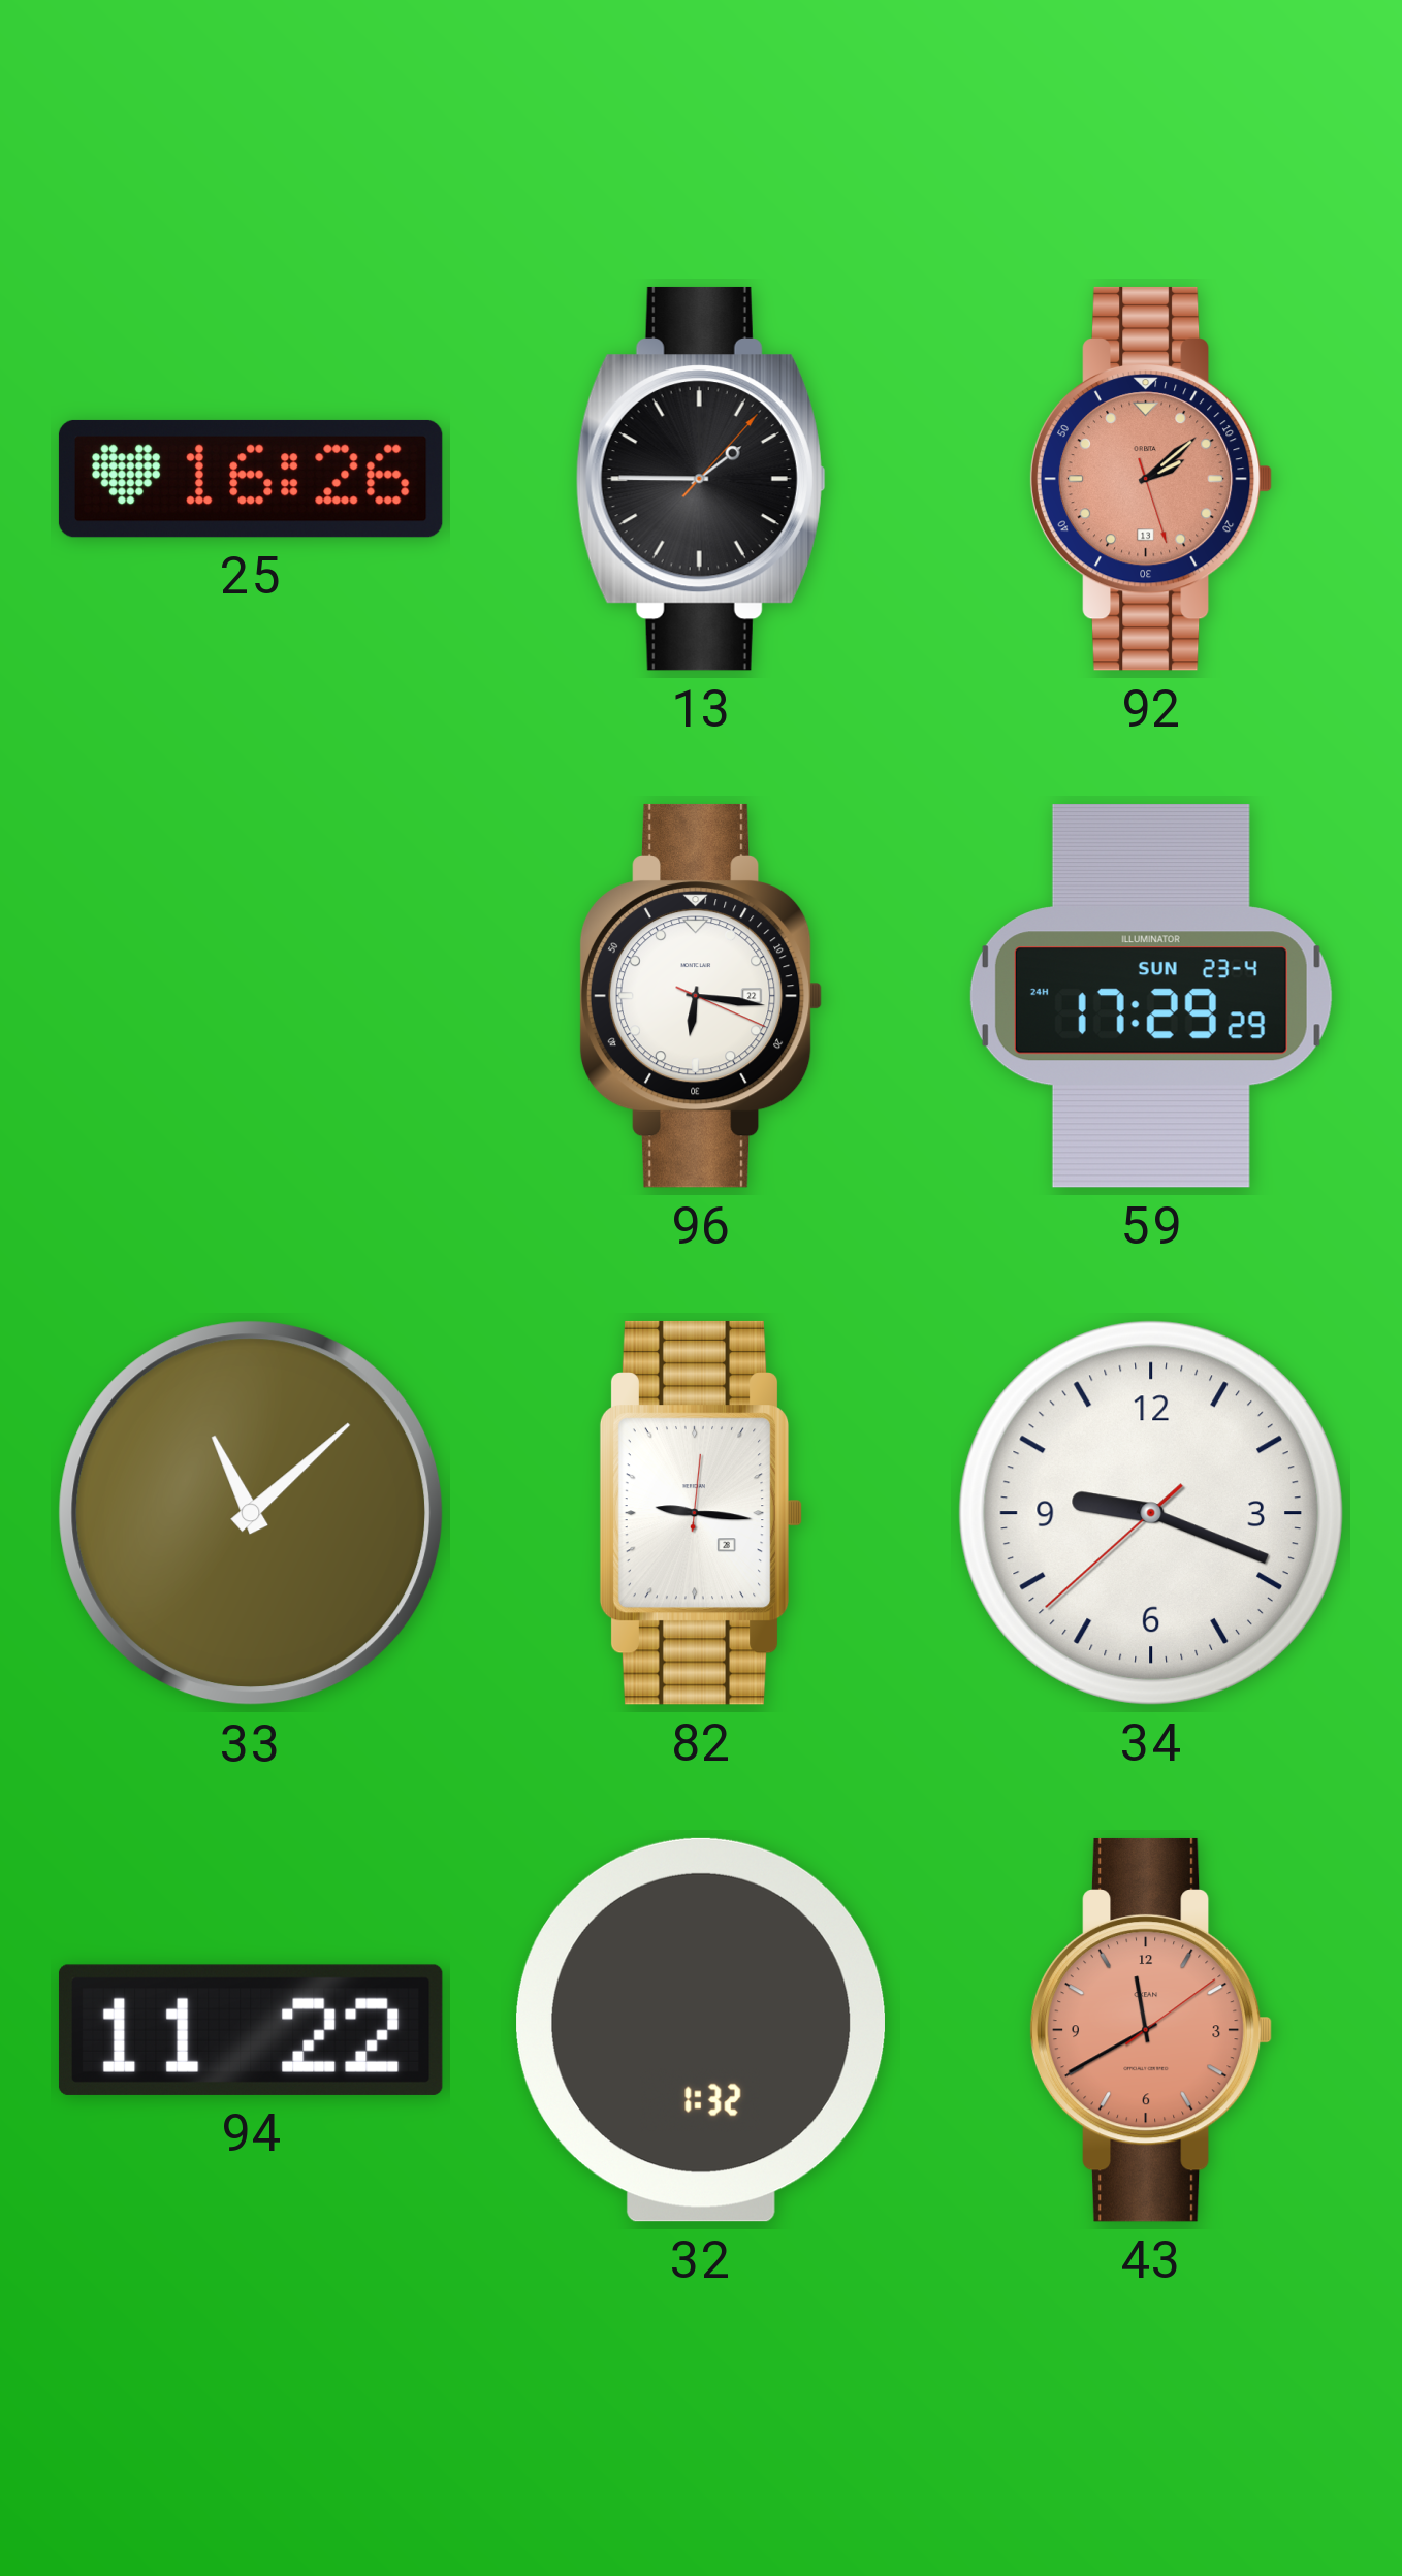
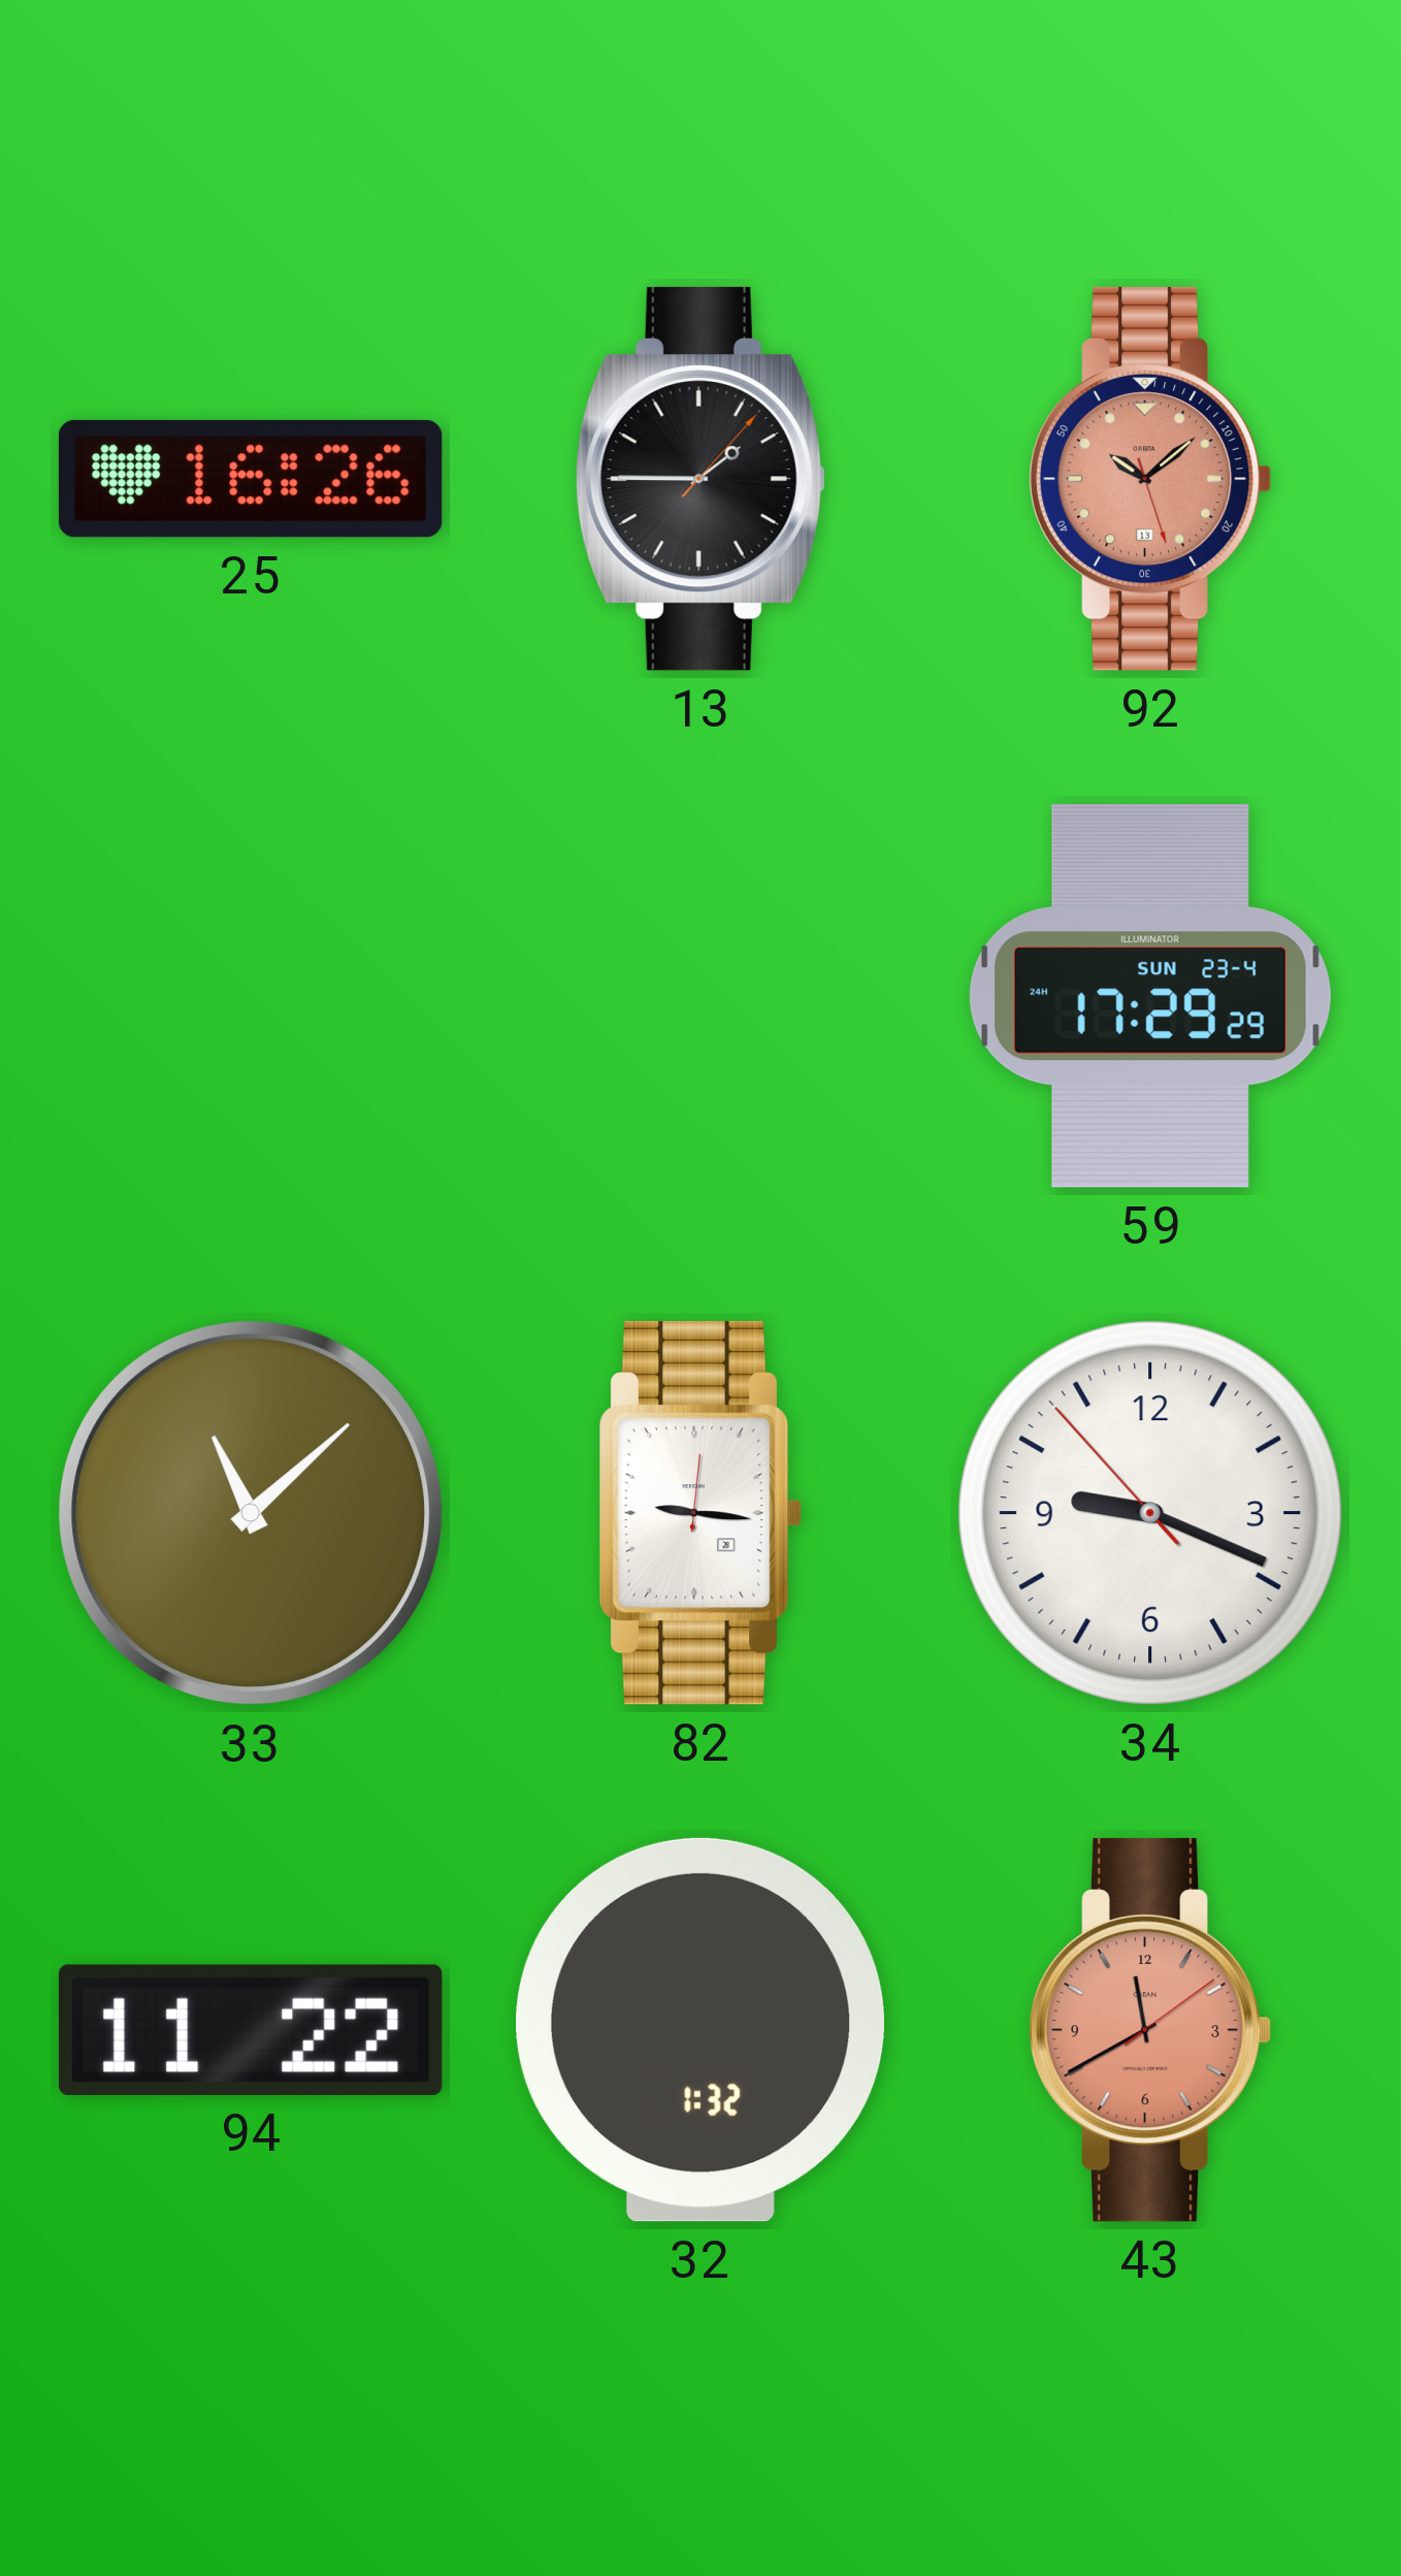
92: 2:08 -> 10:08 (1150, 479)
96: 6:16 -> none (701, 996)
34: 9:18:38 -> 9:18:53 (1150, 1513)
